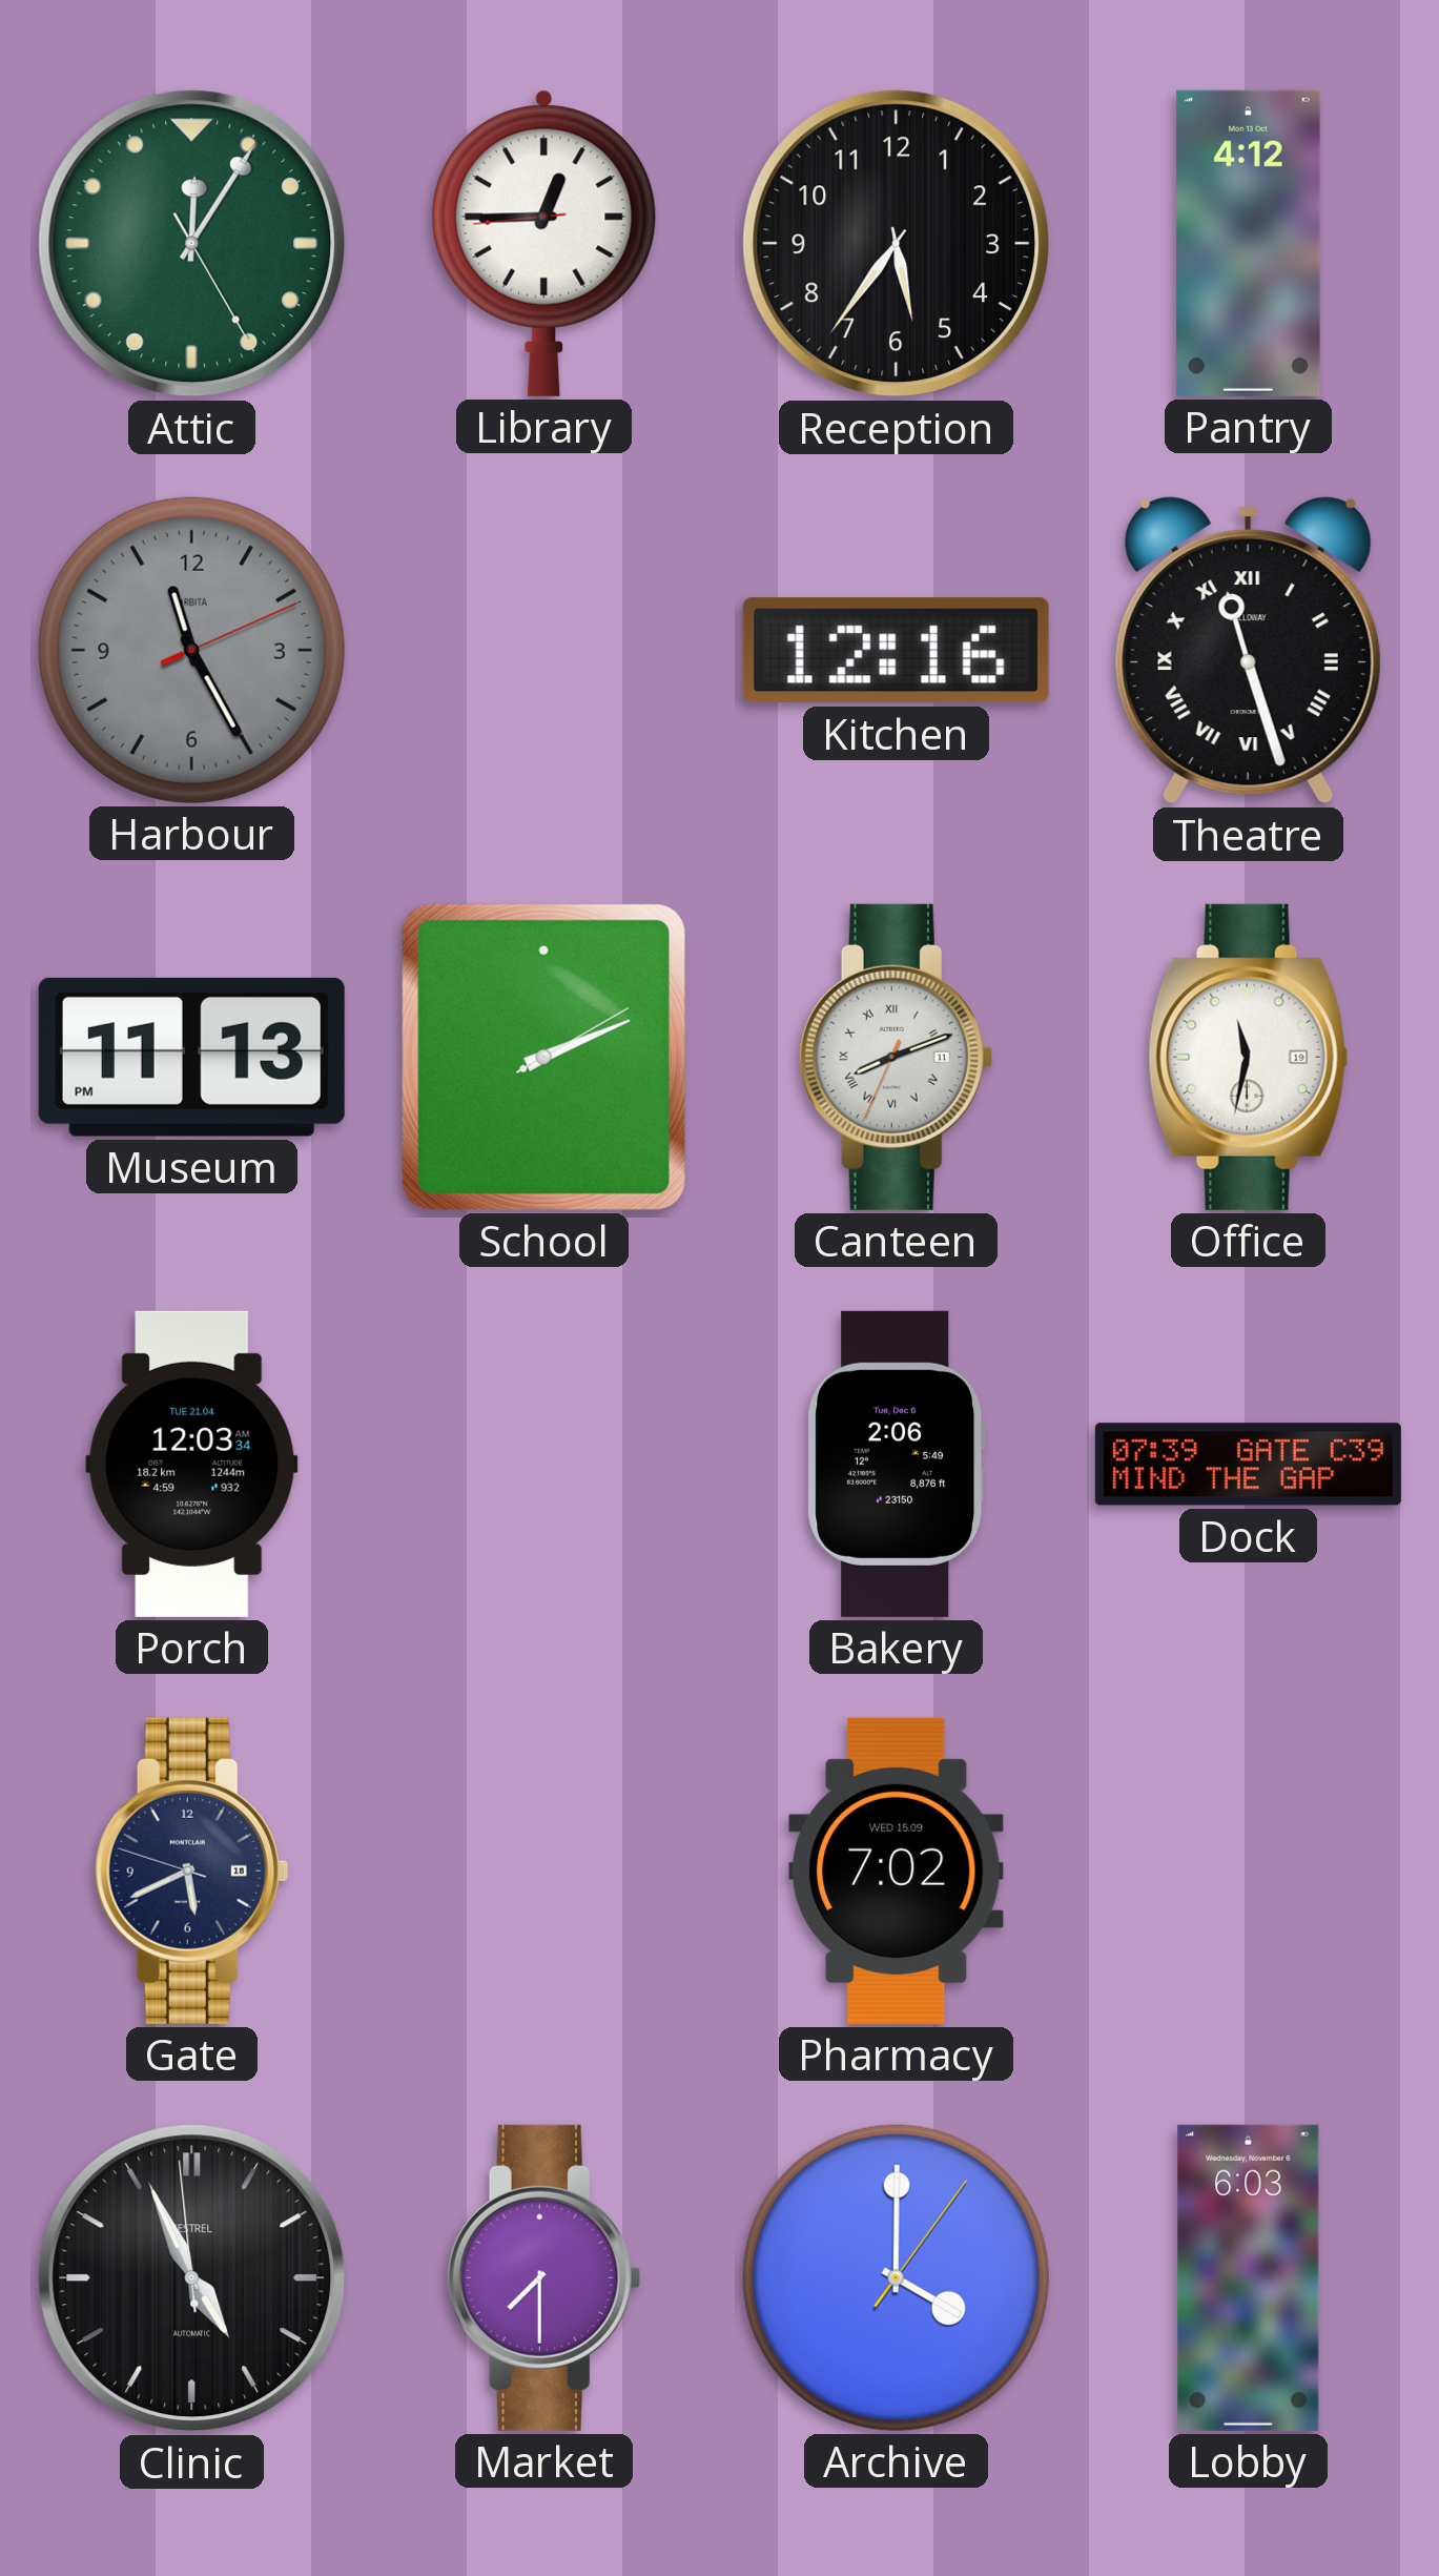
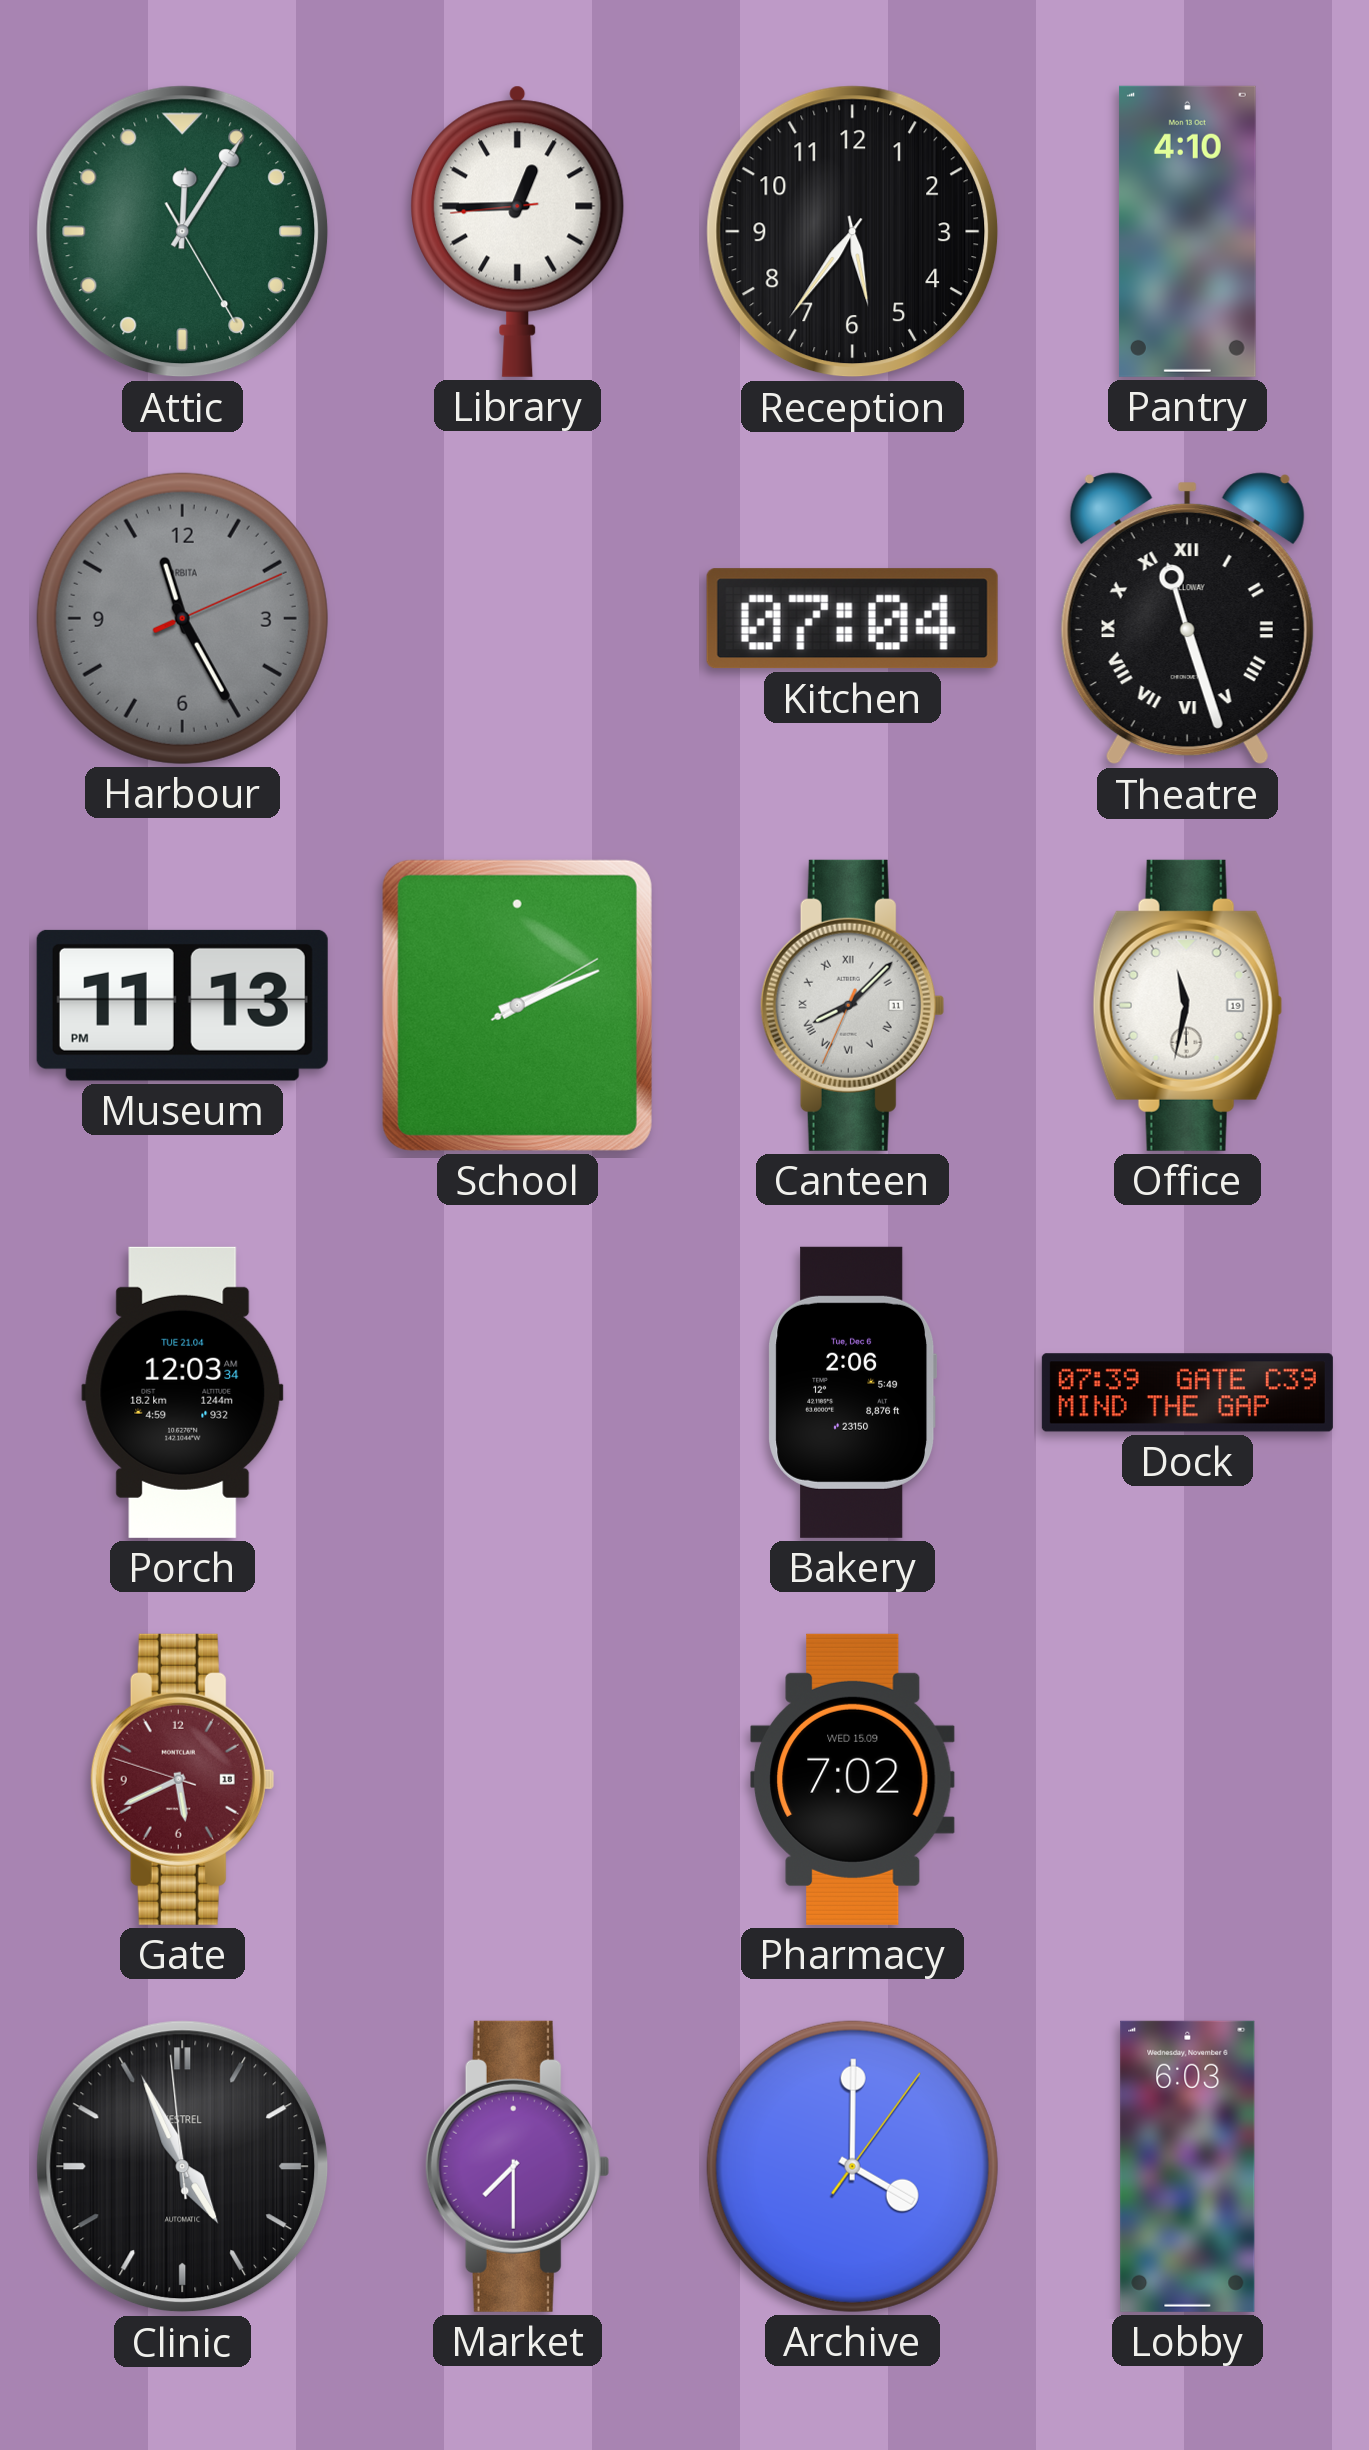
Pantry: 4:12 -> 4:10 (1187, 231)
Kitchen: 12:16 -> 07:04 (852, 619)
Canteen: 8:11 -> 8:07 (852, 1005)
Gate dial: navy -> burgundy (182, 1779)
